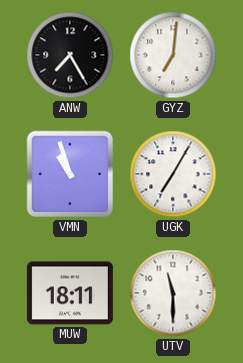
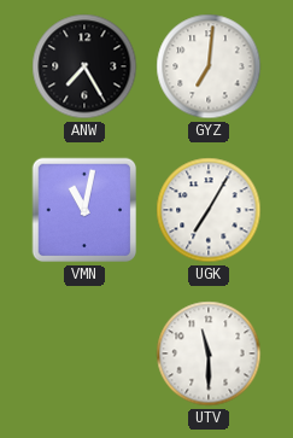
VMN: 10:57 -> 11:02 (84, 210)
MUW: 18:11 -> none (70, 293)
